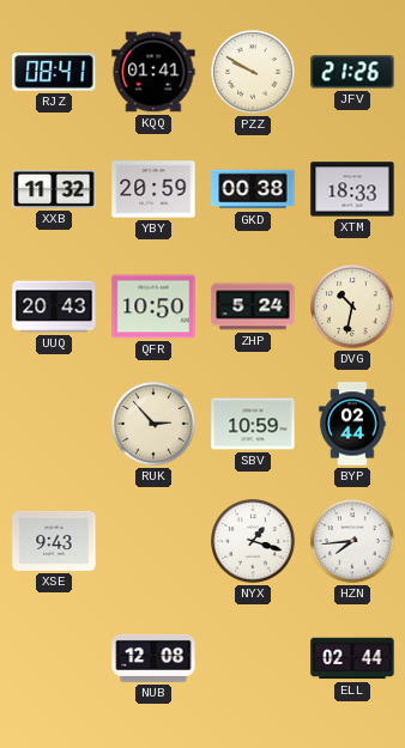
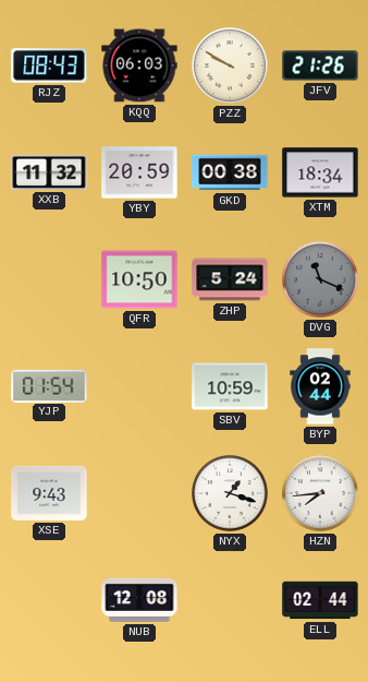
RJZ: 08:41 -> 08:43 (49, 65)
KQQ: 01:41 -> 06:03 (139, 65)
XTM: 18:33 -> 18:34 (320, 172)
UUQ: 20:43 -> none (54, 306)
DVG: 10:32 -> 11:19 (320, 279)
DVG dial: cream -> grey (320, 279)
YJP: none -> 01:54 (49, 385)
RUK: 2:53 -> none (153, 424)
